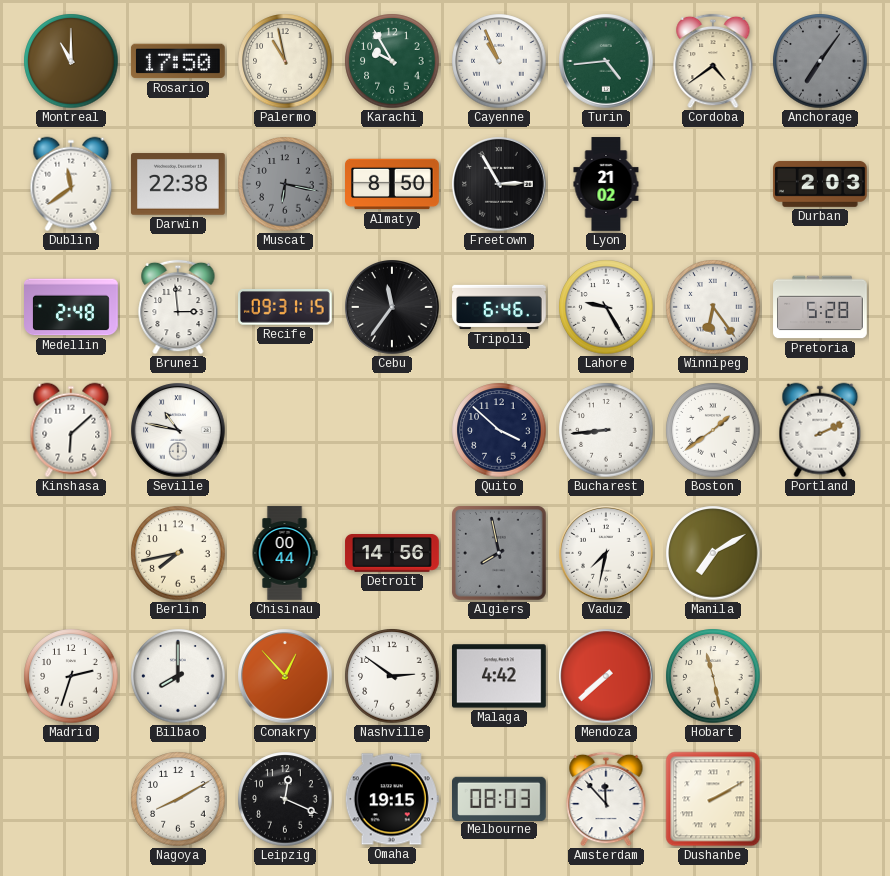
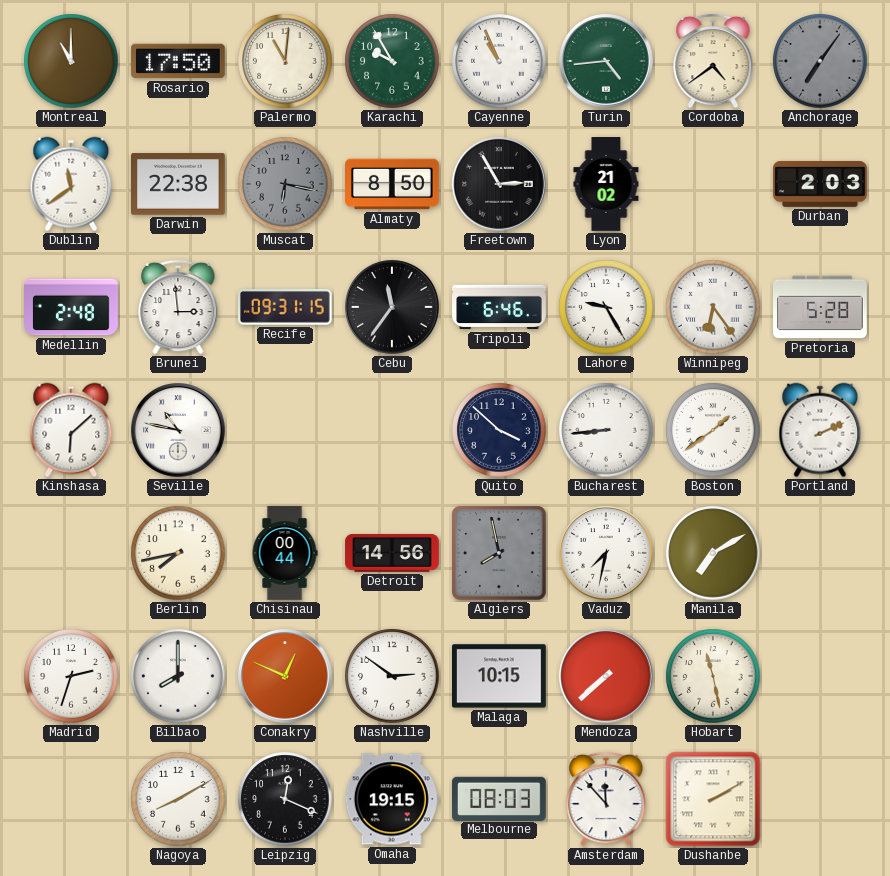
Palermo: 10:58 -> 11:01 (285, 61)
Conakry: 12:53 -> 12:49 (285, 676)
Malaga: 4:42 -> 10:15 (500, 676)
